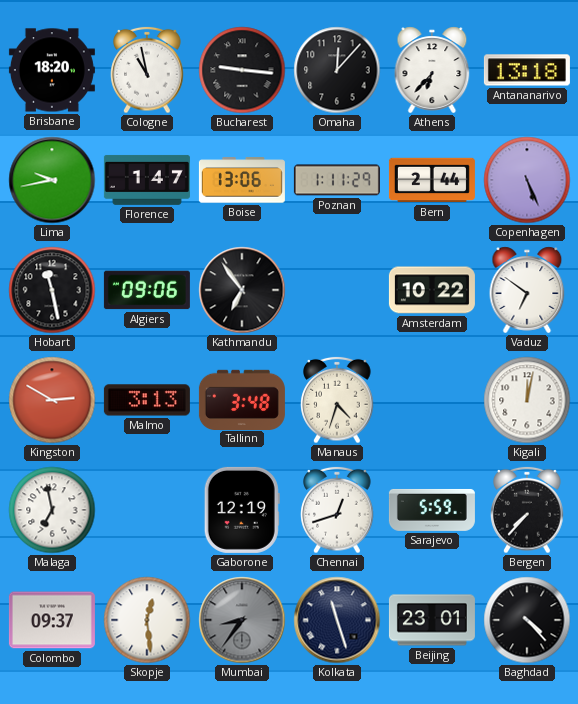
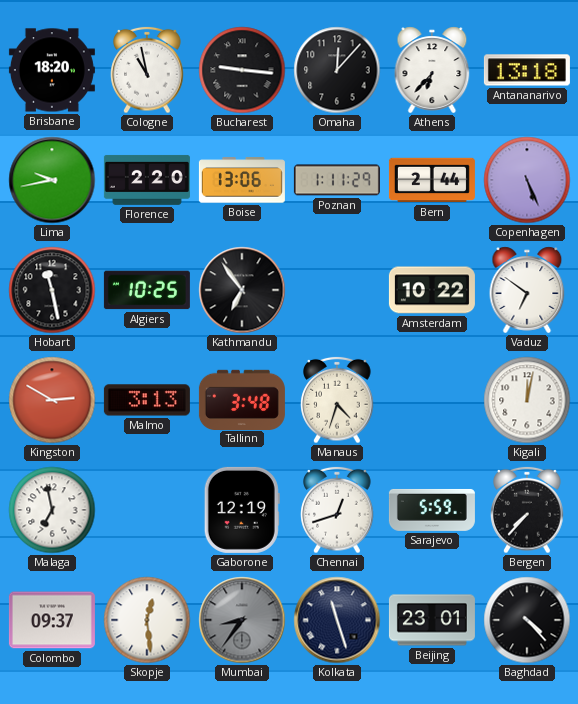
Florence: 1:47 -> 2:20 (147, 180)
Algiers: 09:06 -> 10:25 (147, 290)
